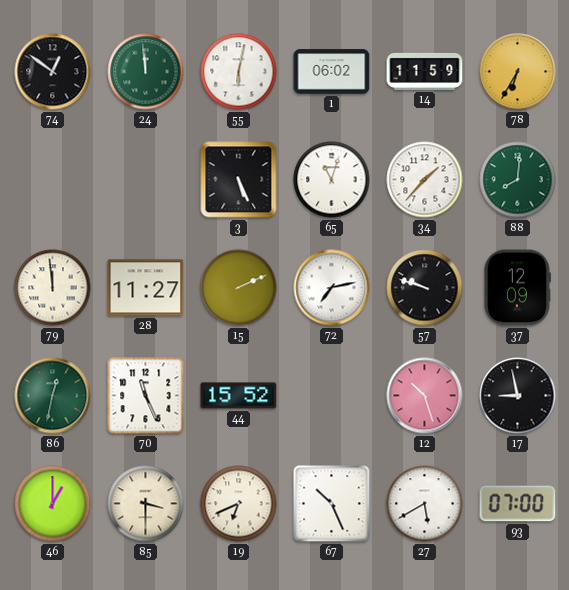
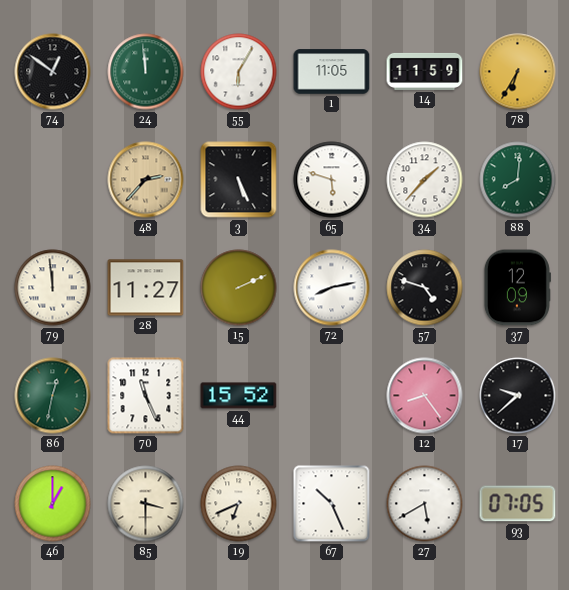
55: 6:02 -> 6:05 (239, 72)
1: 06:02 -> 11:05 (332, 72)
48: none -> 2:37 (146, 180)
65: 11:03 -> 5:48 (332, 180)
72: 7:13 -> 8:13 (332, 288)
57: 9:48 -> 4:48 (425, 288)
12: 10:27 -> 8:24 (425, 396)
17: 8:58 -> 9:38 (518, 396)
93: 07:00 -> 07:05 (518, 504)
